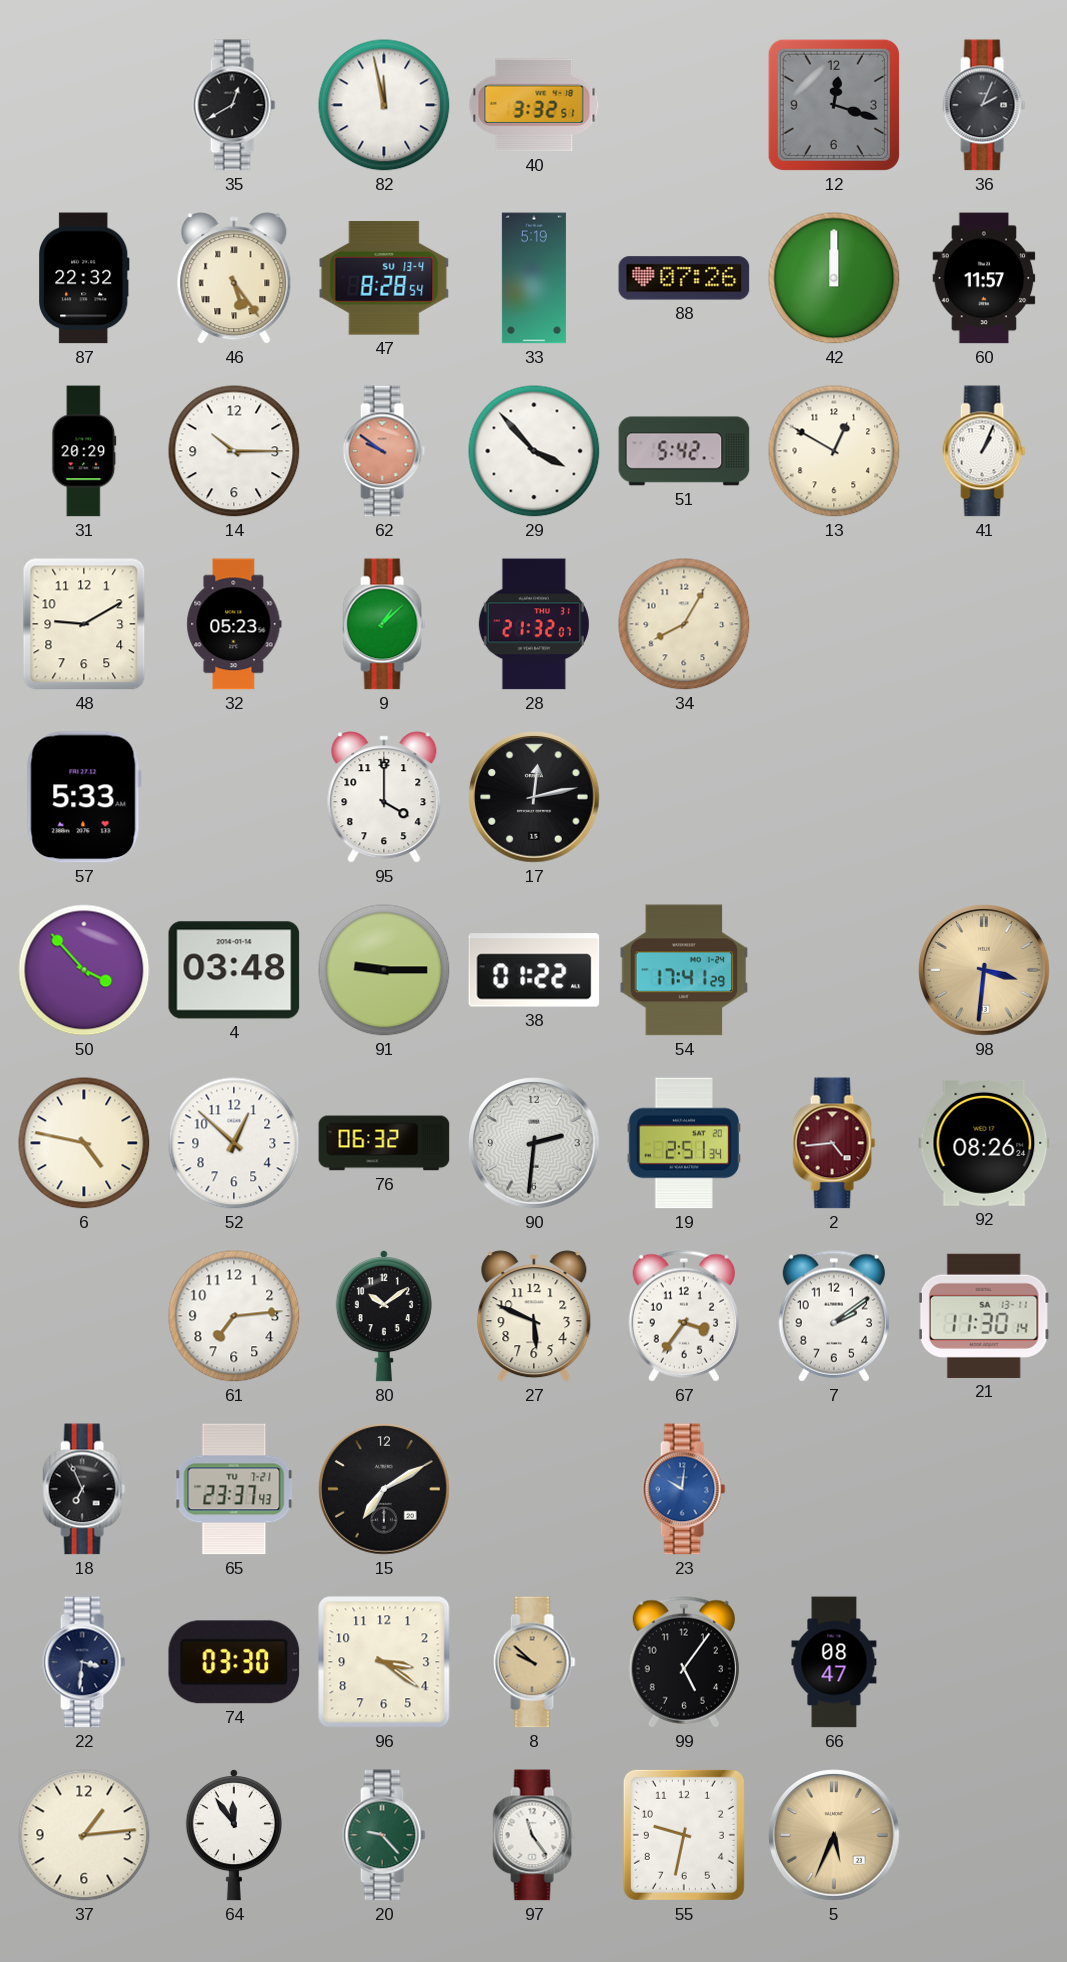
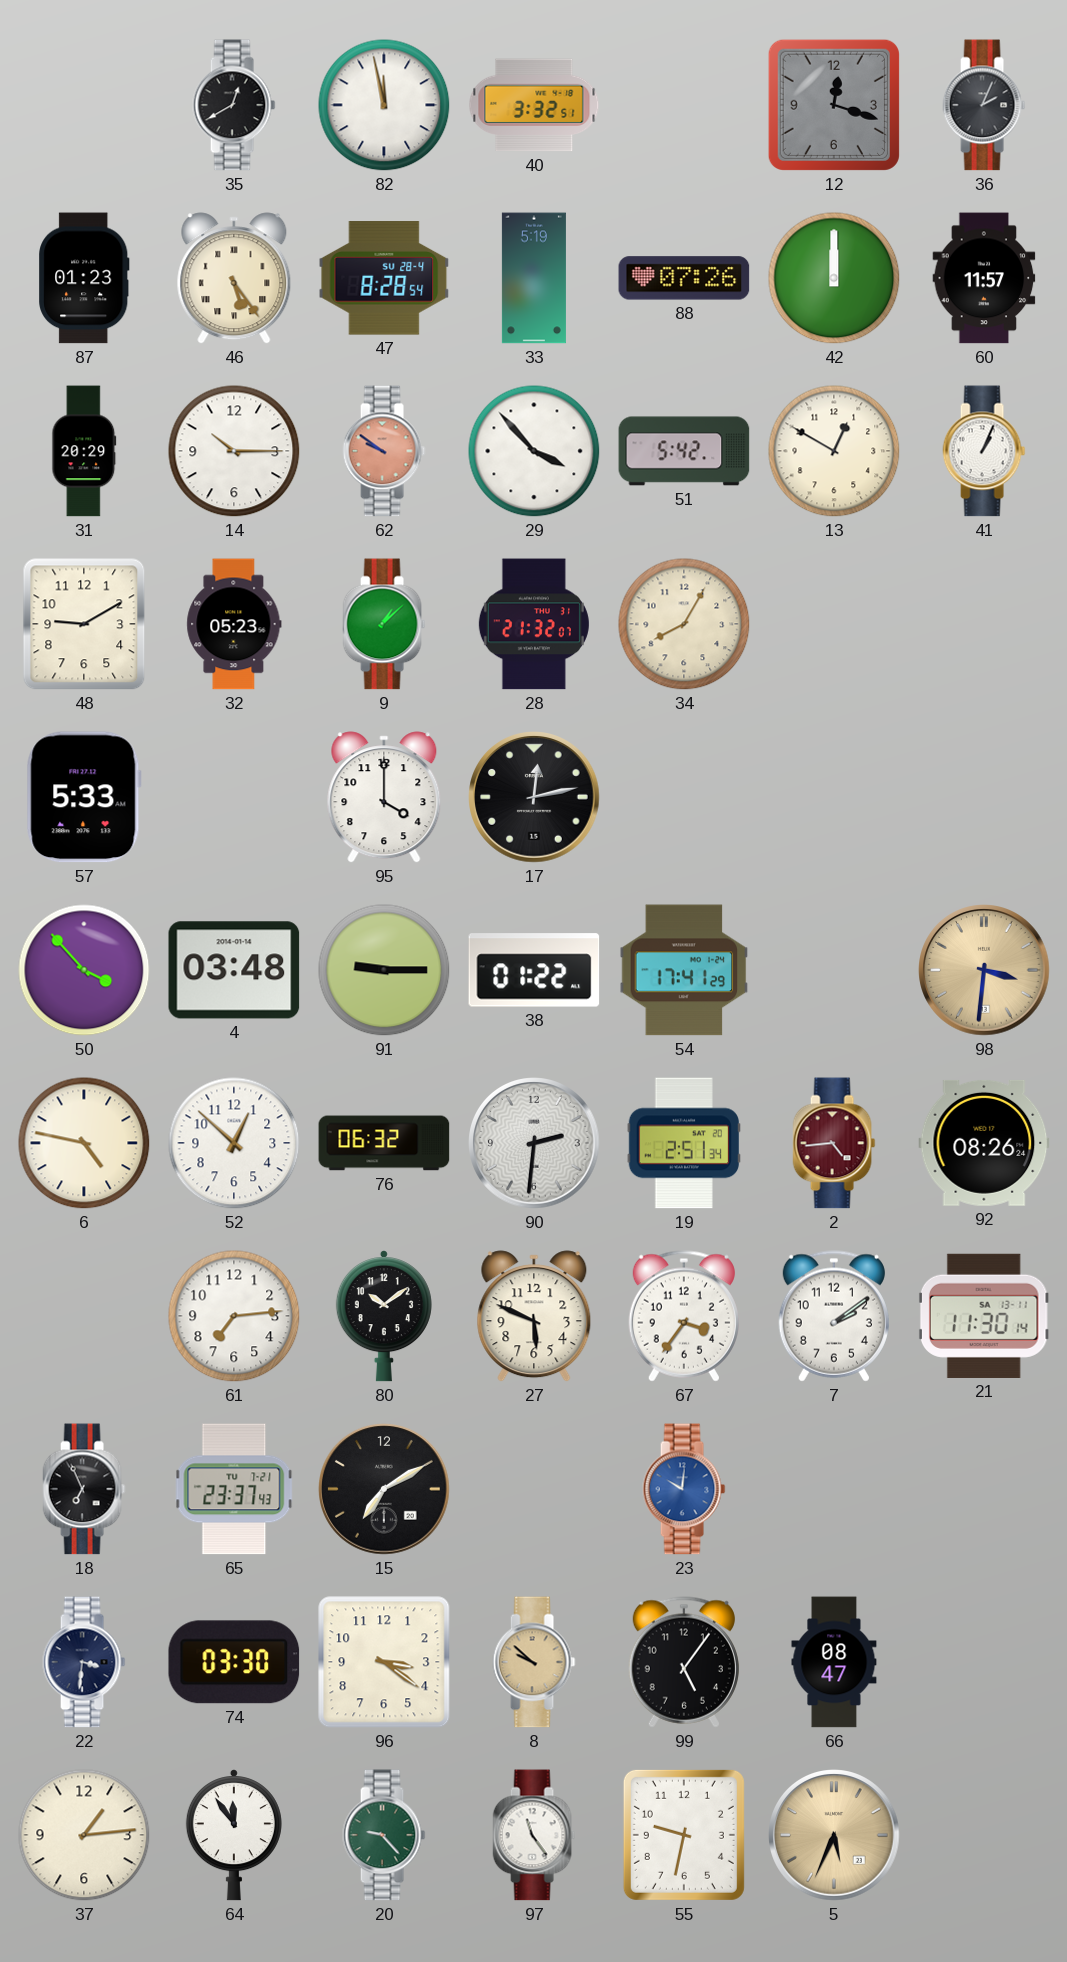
87: 22:32 -> 01:23 (84, 278)
47 date: SU 13-4 -> SU 28-4 (384, 278)
